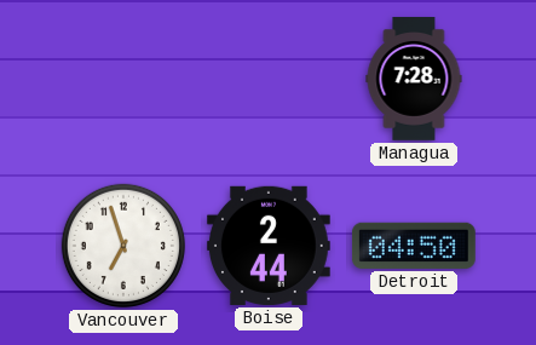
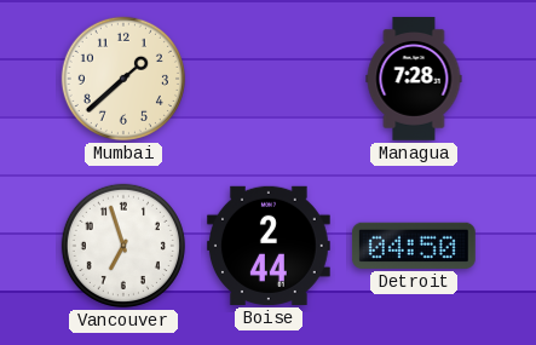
Mumbai: none -> 1:38 (123, 79)
